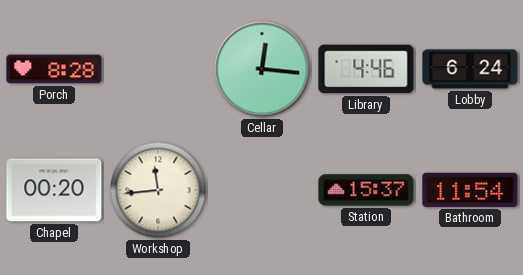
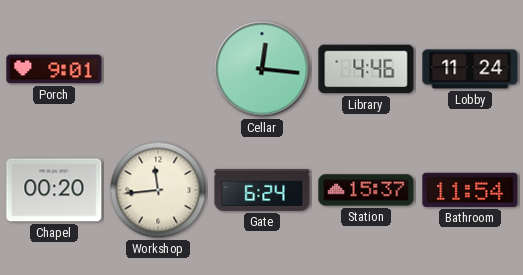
Porch: 8:28 -> 9:01 (54, 69)
Lobby: 6:24 -> 11:24 (470, 69)
Gate: none -> 6:24 (262, 190)
